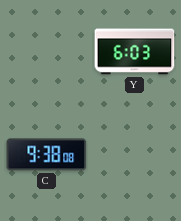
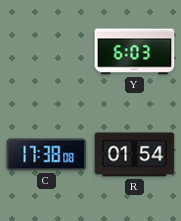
C: 9:38 -> 17:38 (47, 155)
R: none -> 01:54 (135, 155)
